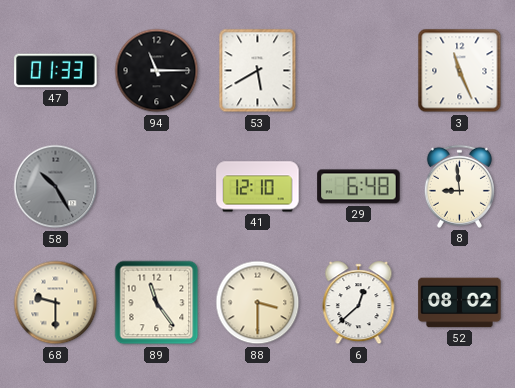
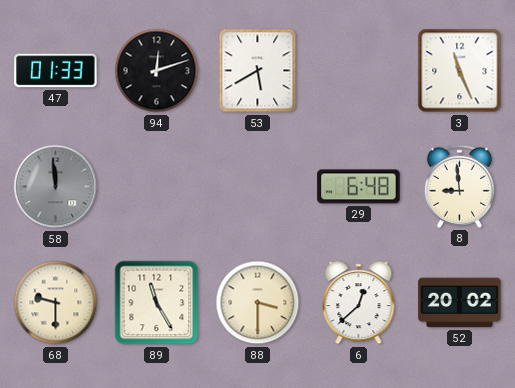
94: 11:15 -> 12:12 (157, 71)
58: 10:25 -> 11:59 (56, 187)
41: 12:10 -> none (258, 187)
89: 11:24 -> 11:25 (157, 303)
52: 08:02 -> 20:02 (460, 303)
